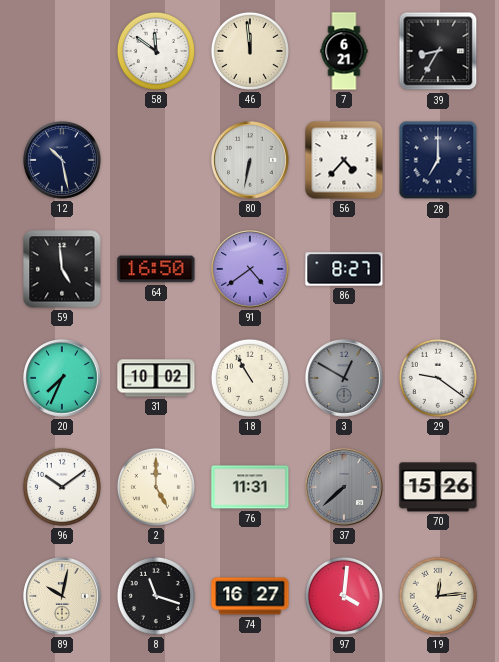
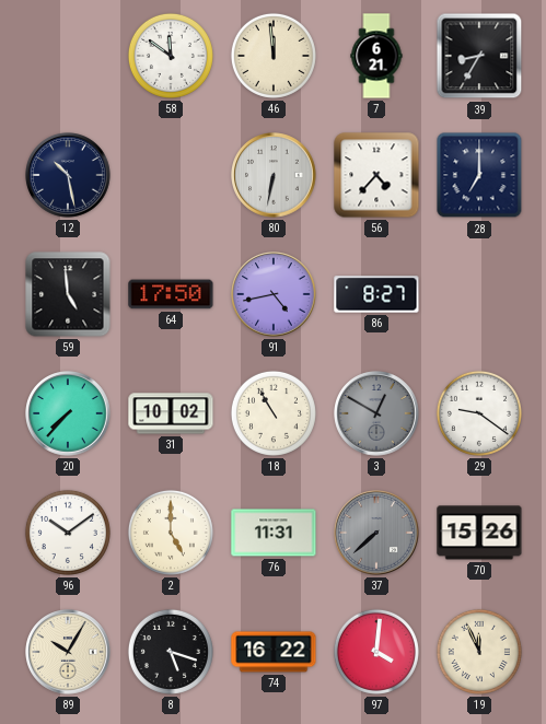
64: 16:50 -> 17:50 (171, 294)
91: 4:39 -> 4:43 (274, 294)
20: 7:34 -> 7:37 (68, 413)
89: 10:02 -> 10:05 (68, 652)
8: 11:18 -> 5:18 (171, 652)
74: 16:27 -> 16:22 (274, 652)
19: 12:14 -> 11:56 (479, 652)
